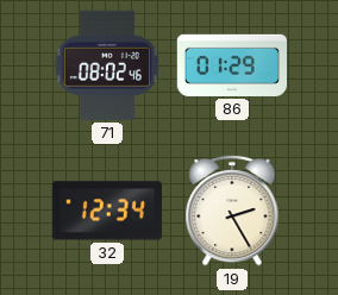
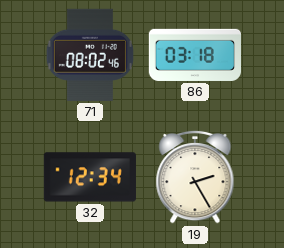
86: 01:29 -> 03:18 (194, 55)
